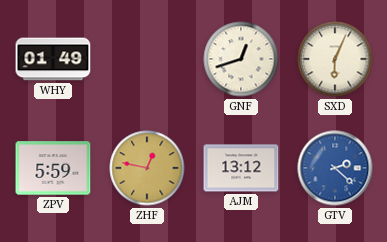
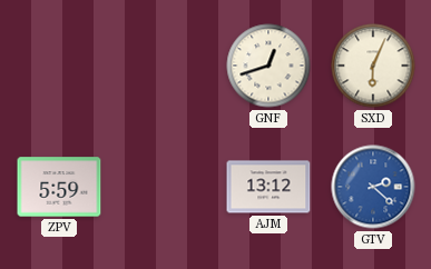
WHY: 01:49 -> none (53, 59)
ZHF: 12:47 -> none (147, 168)
